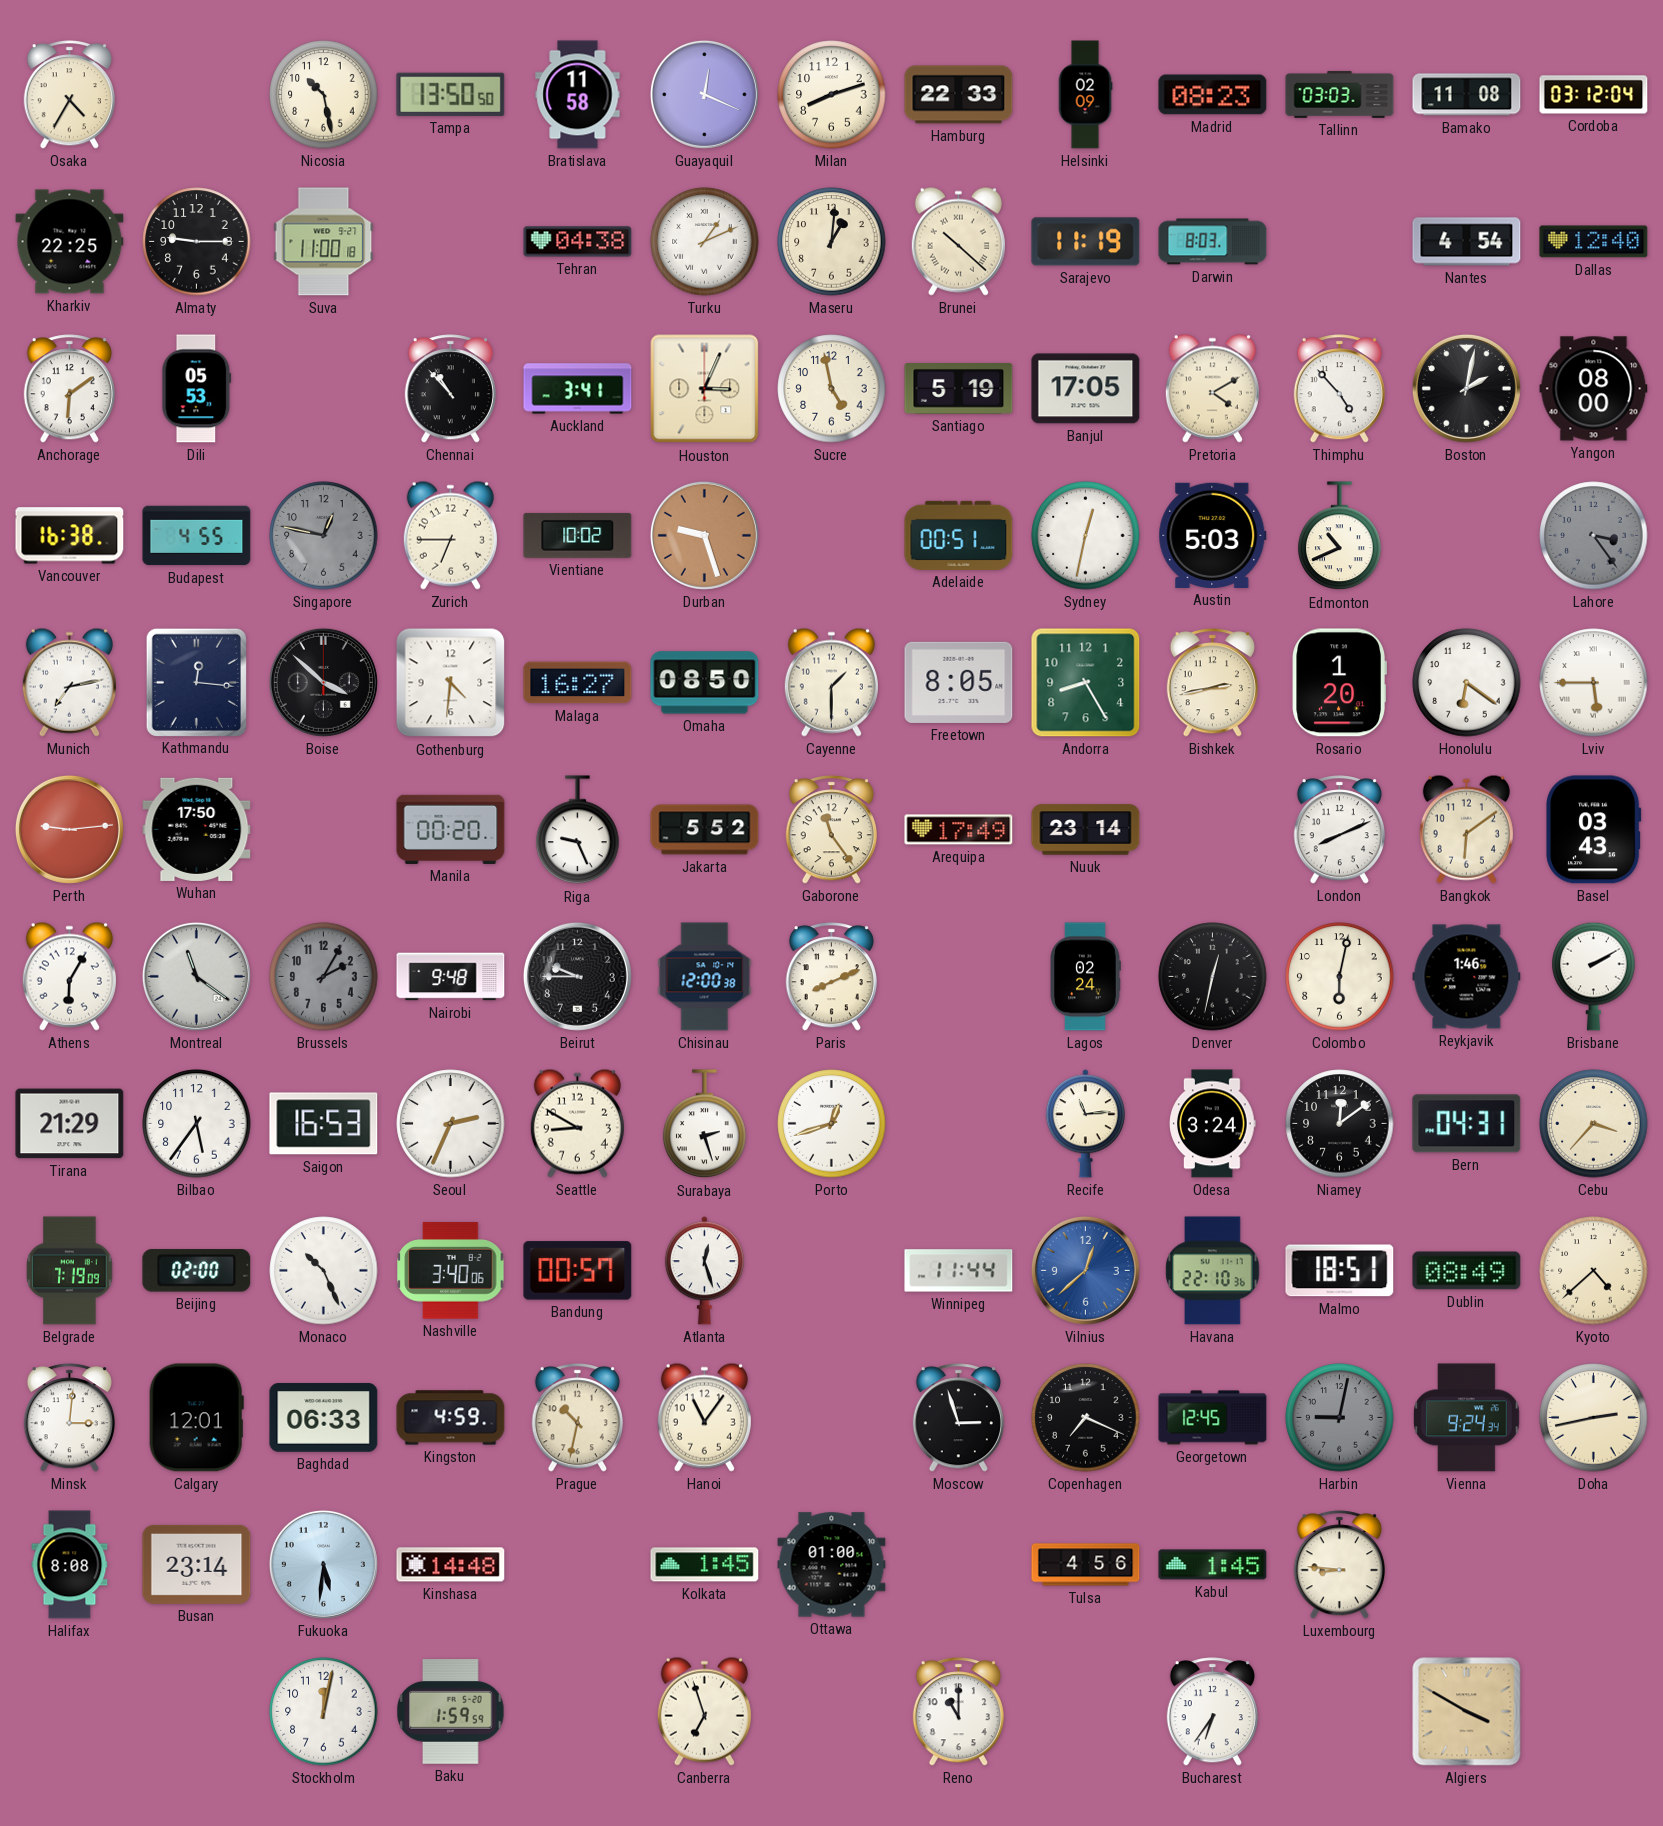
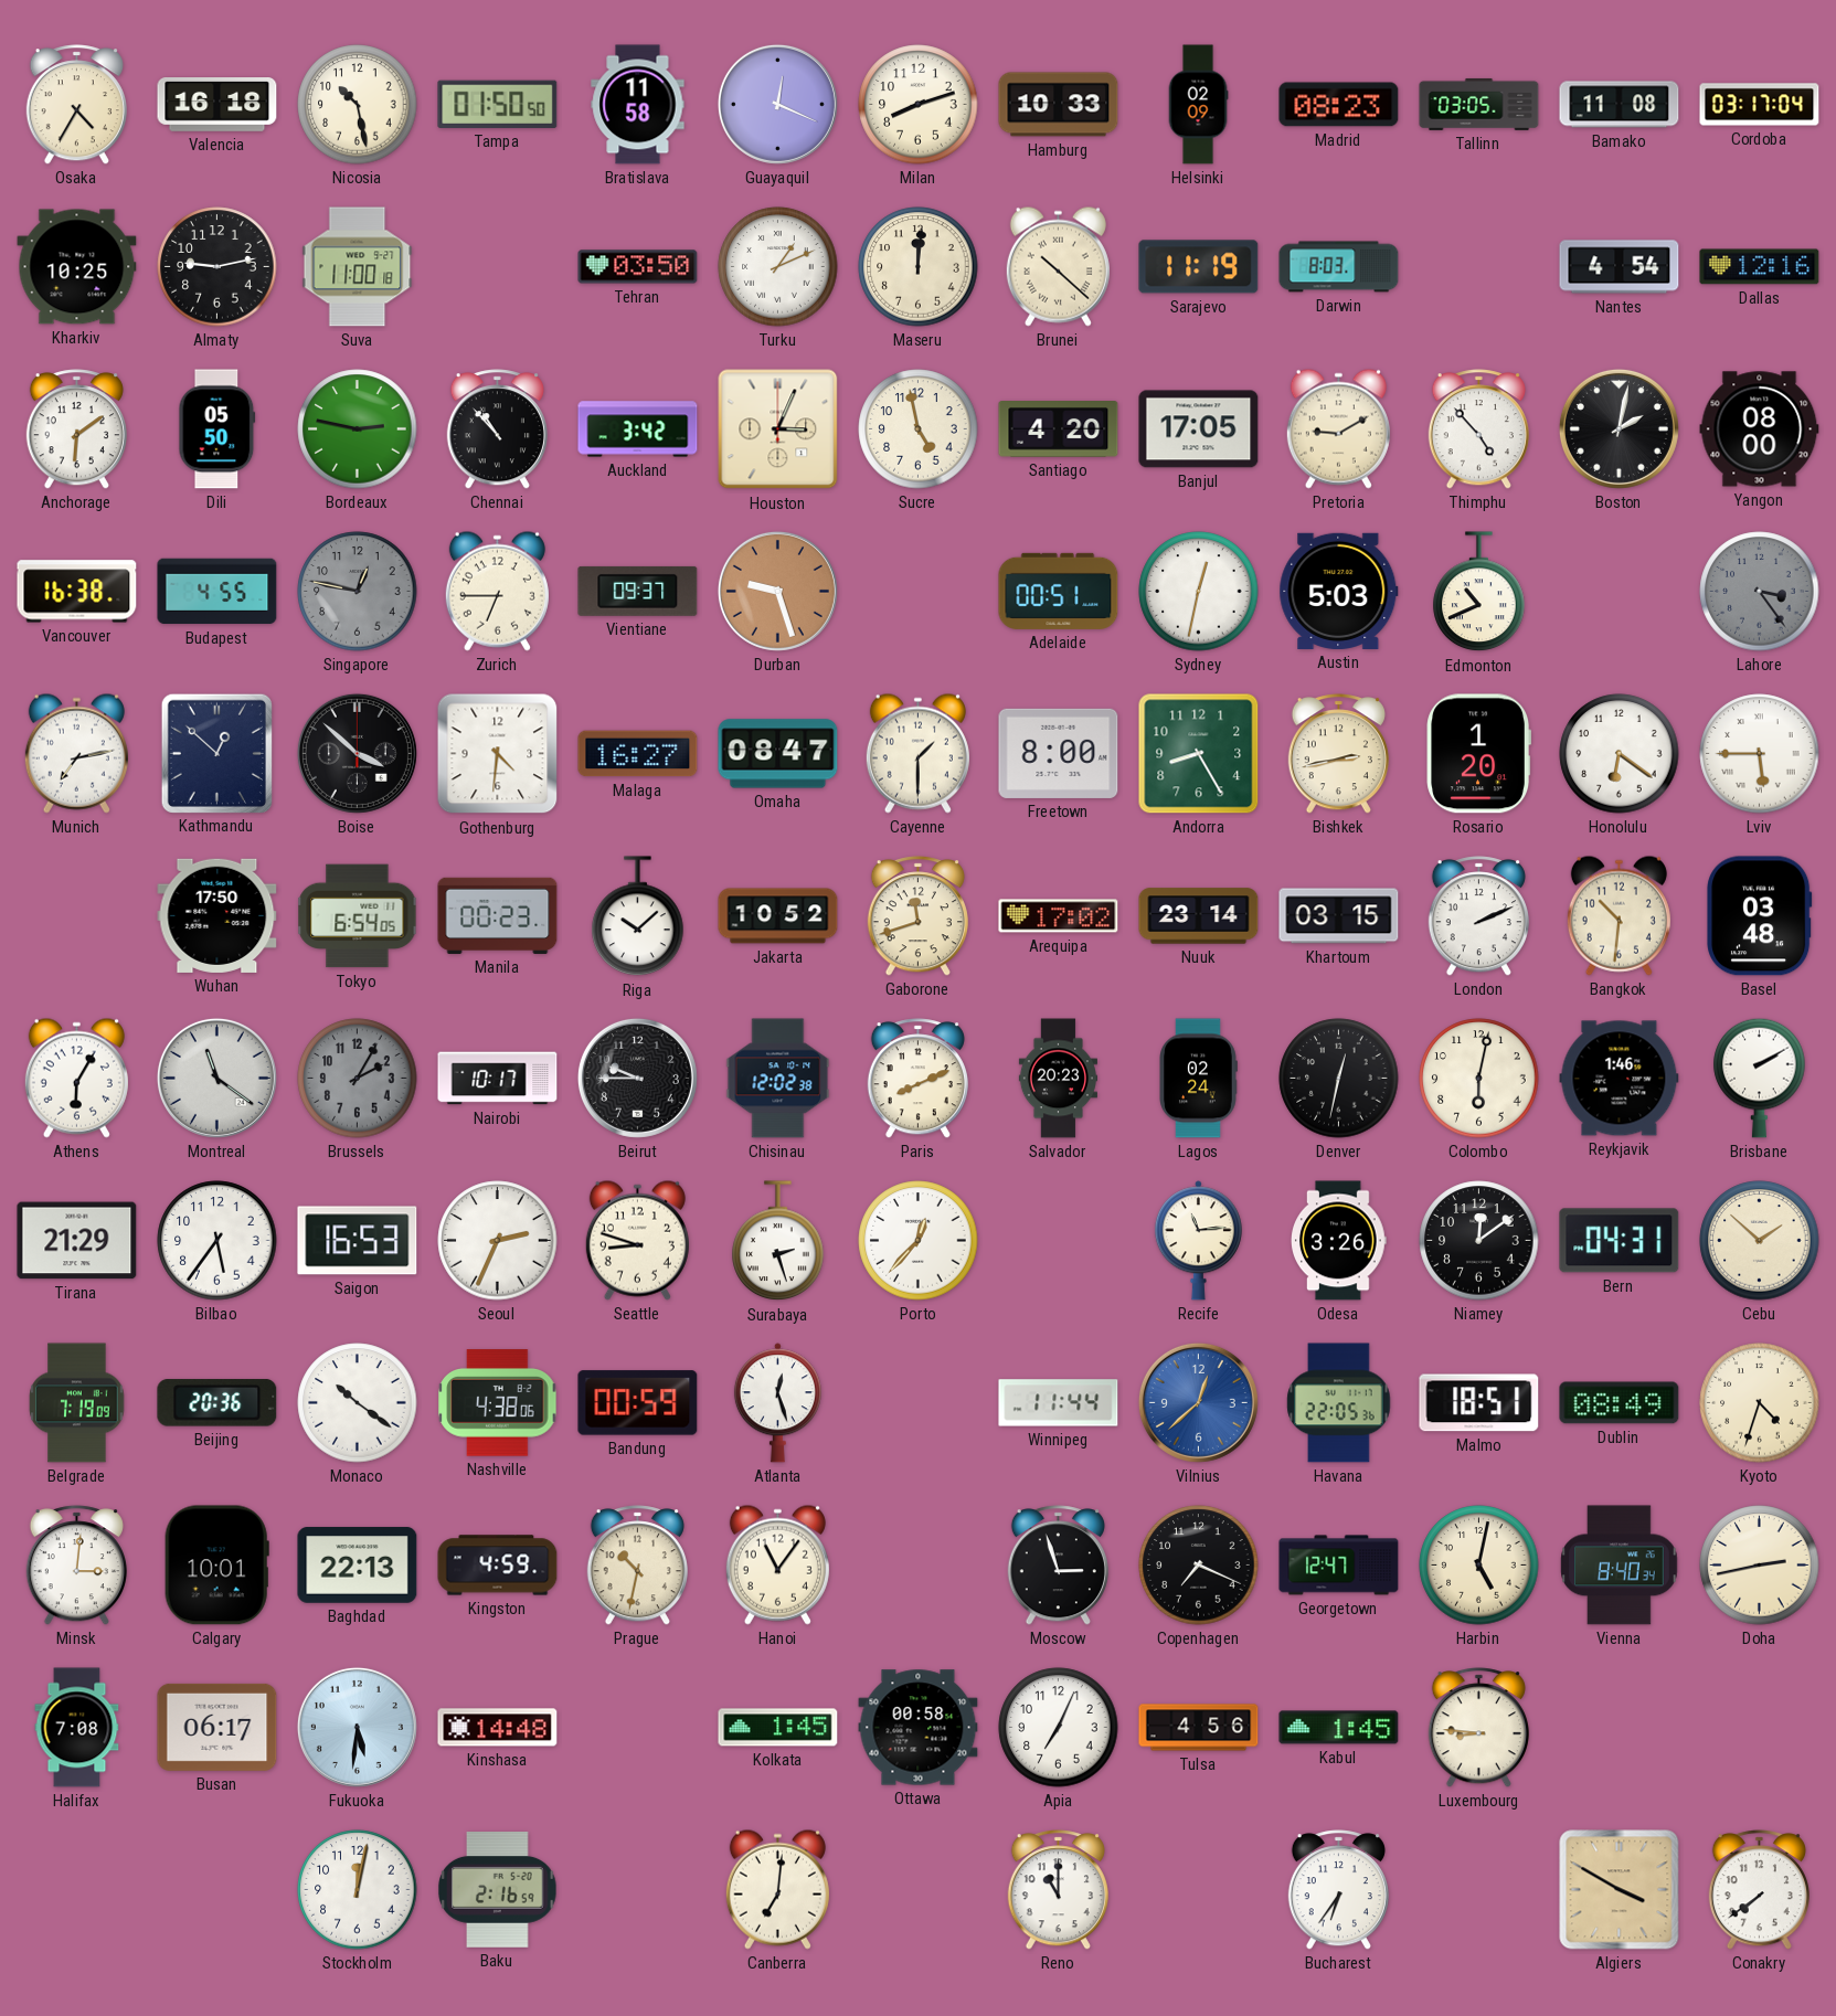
Valencia: none -> 16:18 (217, 105)
Tampa: 13:50 -> 01:50 (498, 104)
Hamburg: 22:33 -> 10:33 (1059, 105)
Tallinn: 03:03 -> 03:05 (1479, 104)
Cordoba: 03:12 -> 03:17 (1760, 105)
Kharkiv: 22:25 -> 10:25 (77, 267)
Almaty: 9:15 -> 9:13 (217, 267)
Tehran: 04:38 -> 03:50 (638, 267)
Maseru: 1:01 -> 12:01 (919, 267)
Dallas: 12:40 -> 12:16 (1760, 267)
Dili: 05:53 -> 05:50 (217, 429)
Bordeaux: none -> 2:47 (358, 429)
Auckland: 3:41 -> 3:42 (638, 429)
Santiago: 5:19 -> 4:20 (1059, 429)
Pretoria: 4:10 -> 9:10 (1338, 428)
Vientiane: 10:02 -> 09:37 (638, 591)
Kathmandu: 12:16 -> 12:52 (216, 753)
Omaha: 08:50 -> 08:47 (778, 754)
Freetown: 8:05 -> 8:00 (1059, 753)
Perth: 9:14 -> none (69, 829)
Tokyo: none -> 6:54 (358, 916)
Manila: 00:20 -> 00:23 (498, 915)
Riga: 9:26 -> 10:08 (638, 916)
Jakarta: 5:52 -> 10:52 (778, 916)
Gaborone: 11:24 -> 11:42 (917, 916)
Arequipa: 17:49 -> 17:02 (1059, 916)
Khartoum: none -> 03:15 (1339, 916)
London: 8:11 -> 2:11 (1478, 916)
Bangkok: 6:09 -> 10:31 (1619, 915)
Basel: 03:43 -> 03:48 (1760, 916)
Nairobi: 9:48 -> 10:17 (498, 1079)
Chisinau: 12:00 -> 12:02 (778, 1079)
Salvador: none -> 20:23 (1058, 1079)
Seattle: 8:50 -> 8:48 (637, 1240)
Porto: 12:42 -> 12:37 (919, 1241)
Odesa: 3:24 -> 3:26 (1339, 1241)
Cebu: 3:37 -> 1:52 (1760, 1241)
Beijing: 02:00 -> 20:36 (217, 1403)
Monaco: 10:26 -> 10:21 (358, 1403)
Nashville: 3:40 -> 4:38 (498, 1403)
Bandung: 00:57 -> 00:59 (638, 1403)
Havana: 22:10 -> 22:05 (1339, 1403)
Kyoto: 4:38 -> 4:33 (1760, 1403)
Calgary: 12:01 -> 10:01 (216, 1566)
Baghdad: 06:33 -> 22:13 (358, 1566)
Georgetown: 12:45 -> 12:47 (1339, 1566)
Harbin: 9:02 -> 5:02 (1479, 1566)
Harbin dial: grey -> cream (1479, 1566)
Vienna: 9:24 -> 8:40 (1620, 1566)
Halifax: 8:08 -> 7:08 (77, 1728)
Busan: 23:14 -> 06:17 (217, 1727)
Ottawa: 01:00 -> 00:58 (919, 1728)
Apia: none -> 7:04 (1059, 1728)
Baku: 1:59 -> 2:16 (498, 1890)
Canberra: 6:57 -> 7:01 (777, 1889)
Conakry: none -> 7:39 (1759, 1890)
